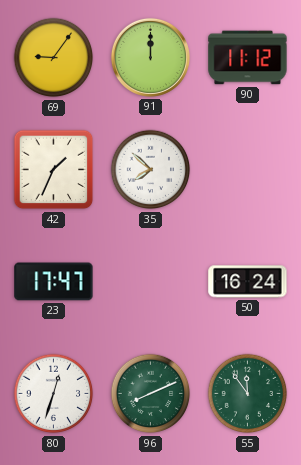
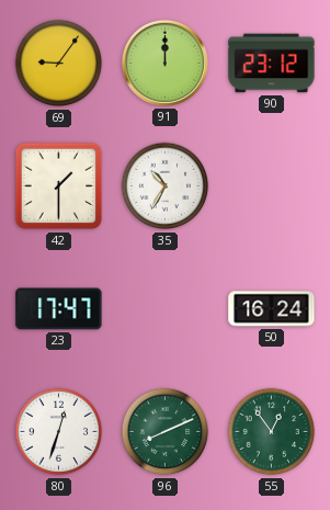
90: 11:12 -> 23:12 (272, 64)
42: 1:34 -> 1:30 (59, 186)
35: 7:52 -> 10:35 (166, 186)
55: 11:54 -> 12:54 (272, 432)
